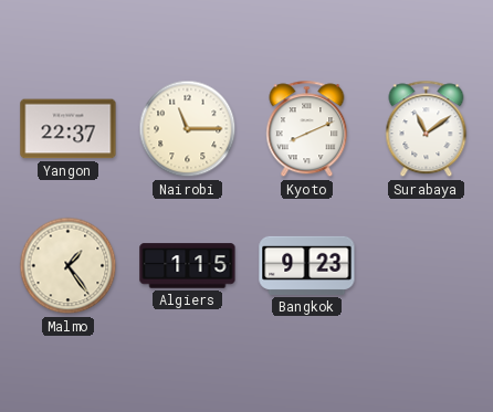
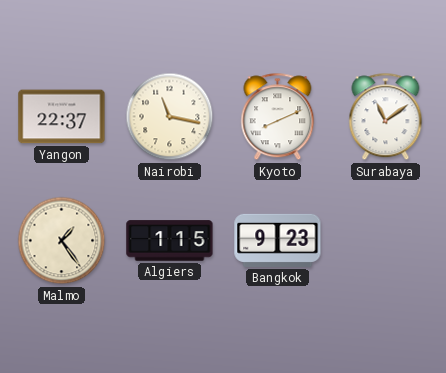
Nairobi: 11:15 -> 11:17 (170, 117)
